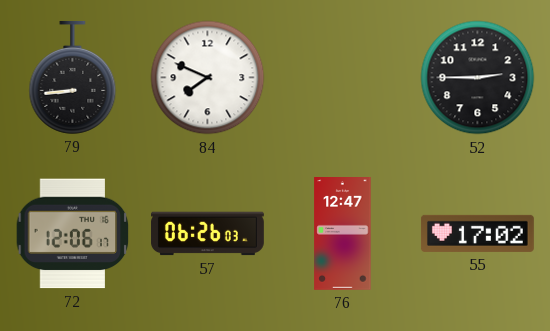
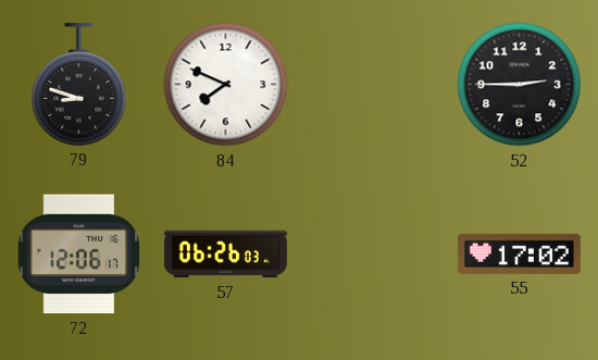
79: 8:44 -> 8:48 (79, 84)
76: 12:47 -> none (343, 234)
